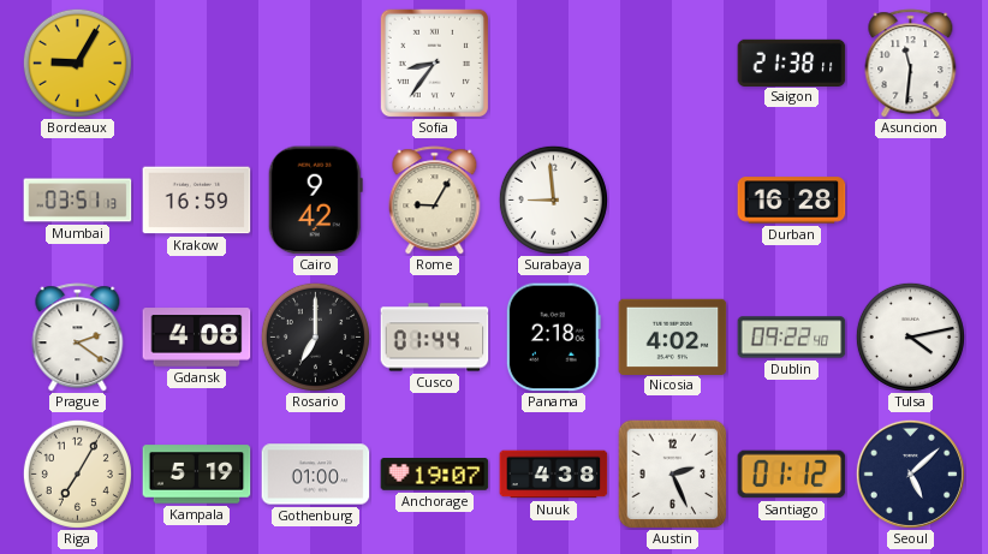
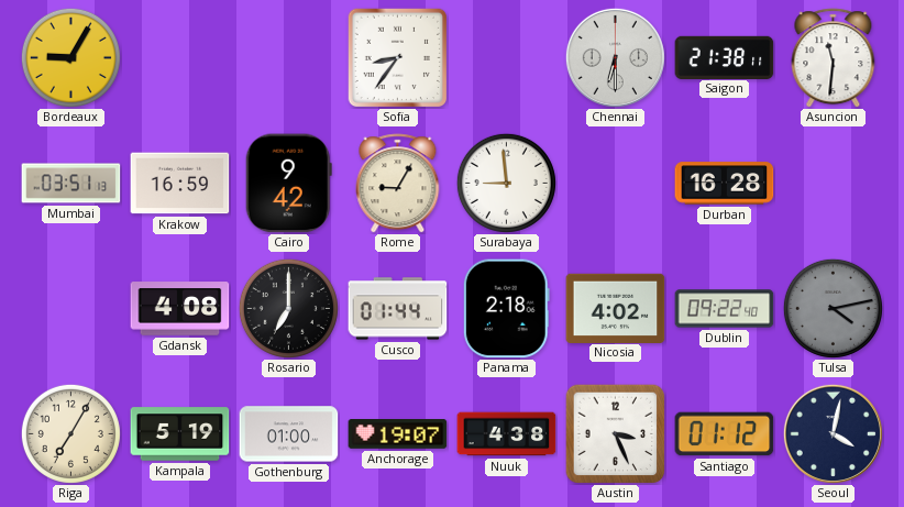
Chennai: none -> 6:30 (615, 57)
Prague: 2:21 -> none (78, 338)
Tulsa dial: white -> grey (833, 308)
Austin: 2:26 -> 3:26 (615, 433)
Seoul: 5:08 -> 4:02 (833, 433)
